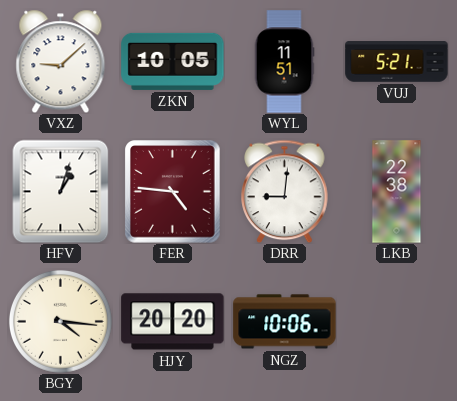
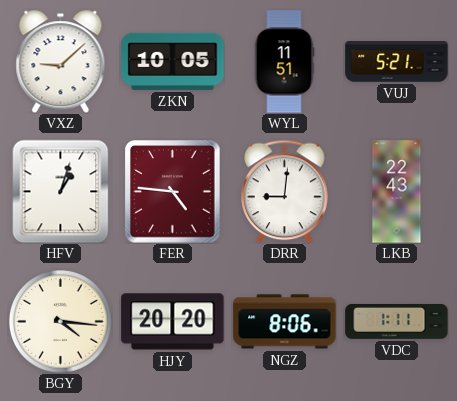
LKB: 22:38 -> 22:43 (397, 192)
NGZ: 10:06 -> 8:06 (285, 322)
VDC: none -> 1:11 (397, 321)
